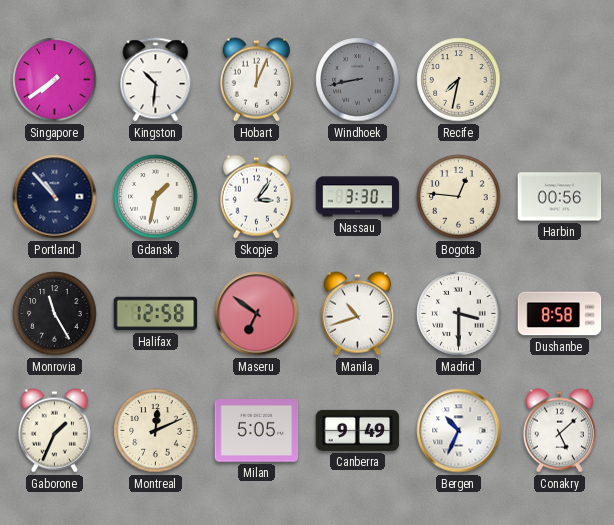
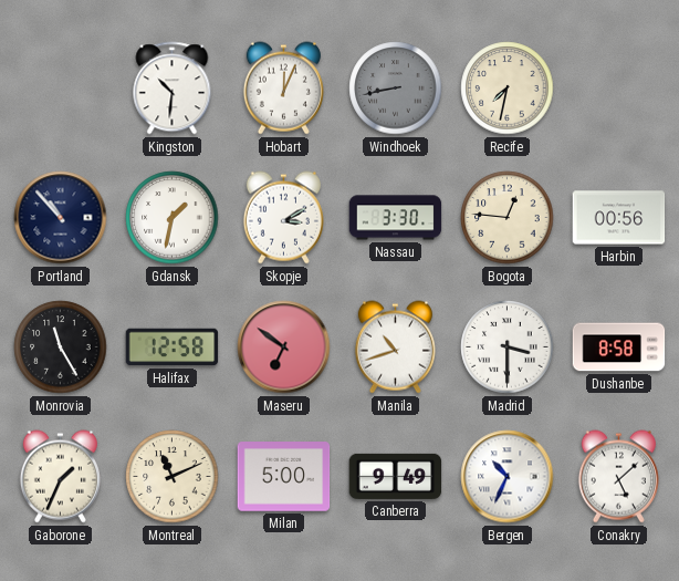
Singapore: 7:39 -> none (55, 80)
Skopje: 3:06 -> 3:10 (283, 218)
Montreal: 12:11 -> 11:11 (173, 477)
Milan: 5:05 -> 5:00 (284, 477)
